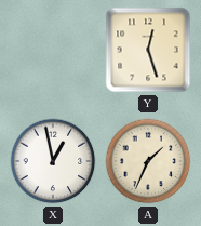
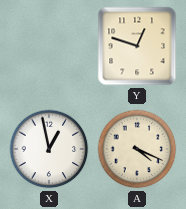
Y: 12:27 -> 12:48 (137, 46)
A: 1:34 -> 4:19 (137, 149)
